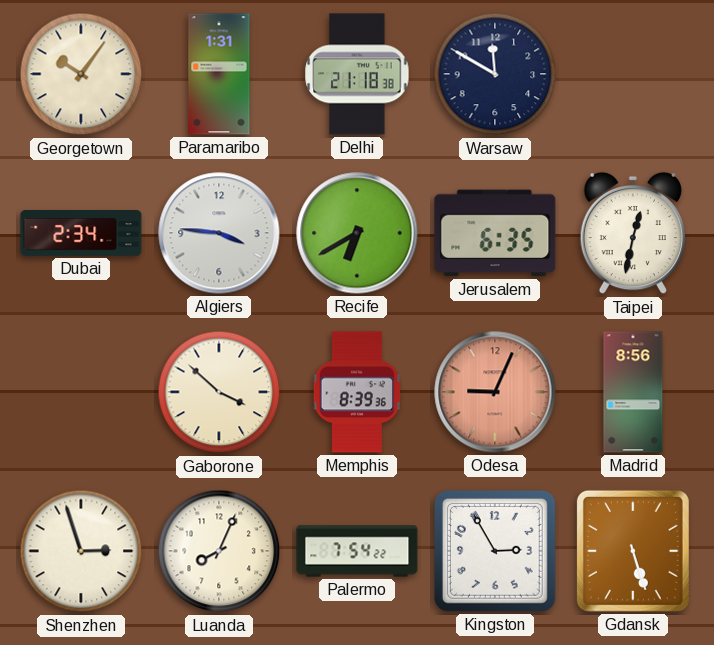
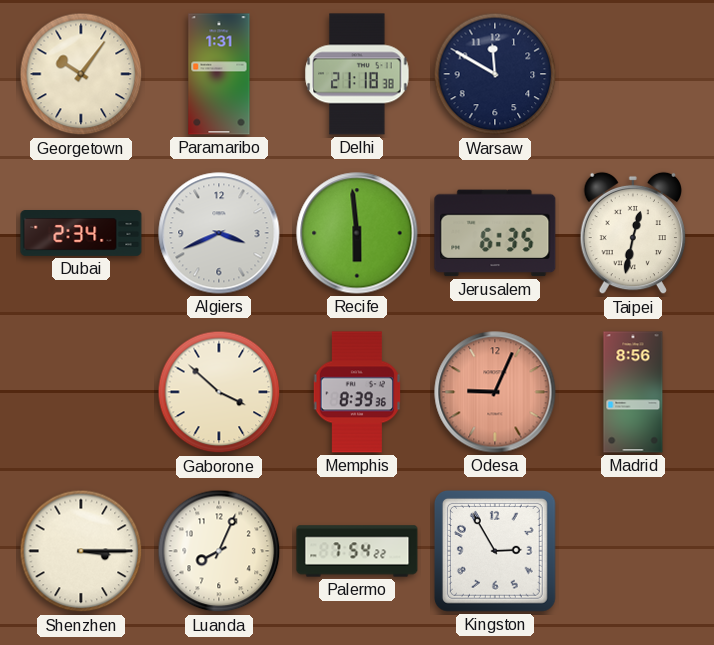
Algiers: 3:46 -> 3:41 (219, 233)
Recife: 6:40 -> 5:59 (357, 233)
Shenzhen: 2:57 -> 3:15 (81, 551)
Gdansk: 5:27 -> none (633, 551)
